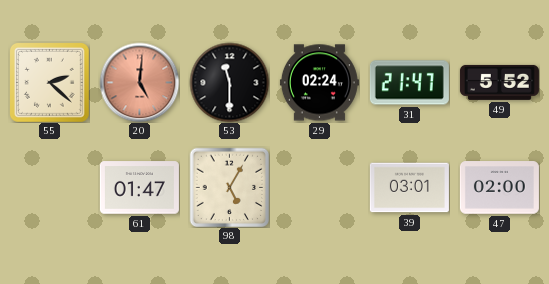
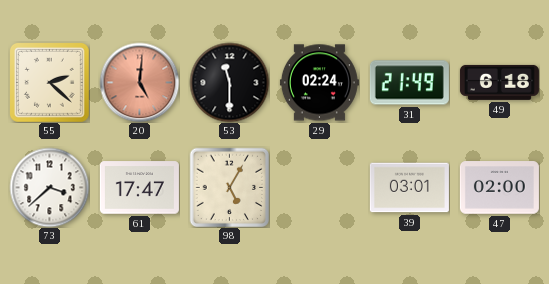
31: 21:47 -> 21:49 (409, 83)
49: 5:52 -> 6:18 (499, 82)
73: none -> 3:38 (49, 187)
61: 01:47 -> 17:47 (139, 188)
